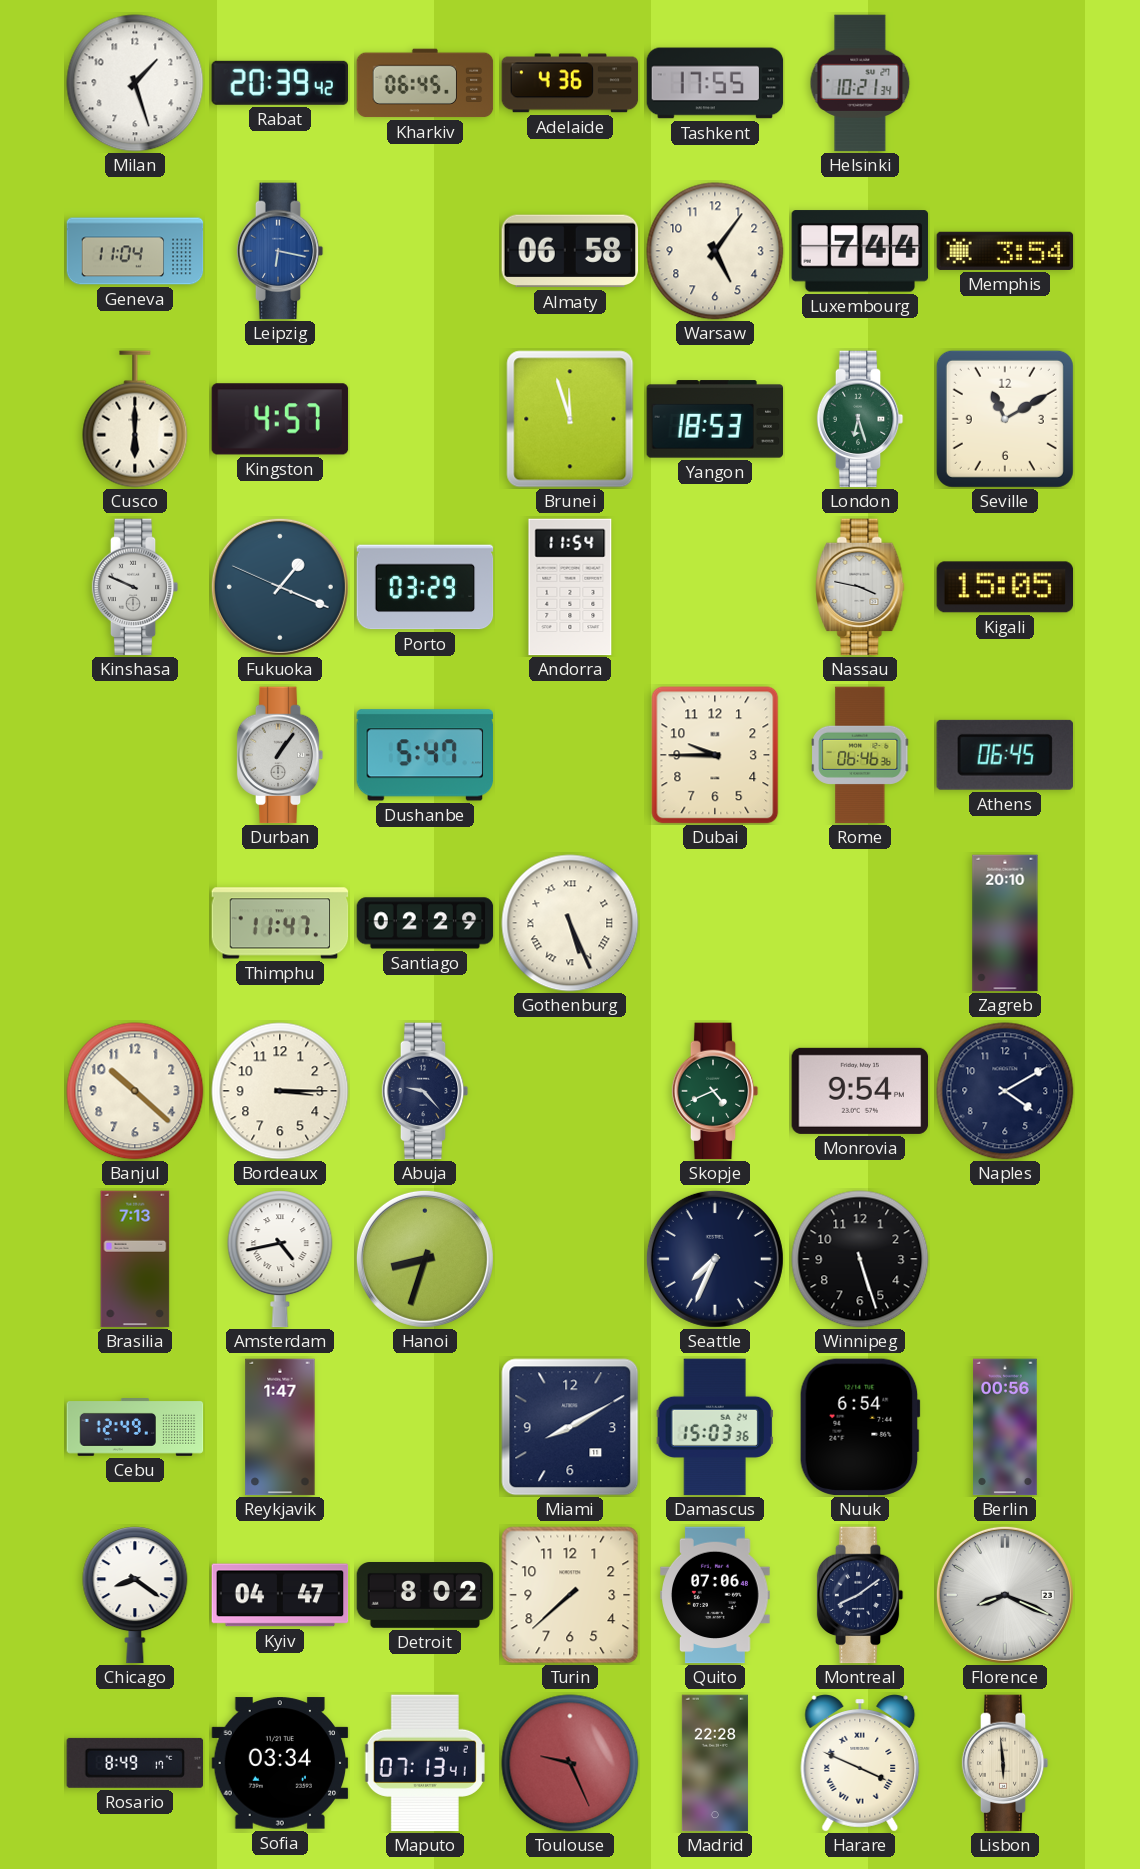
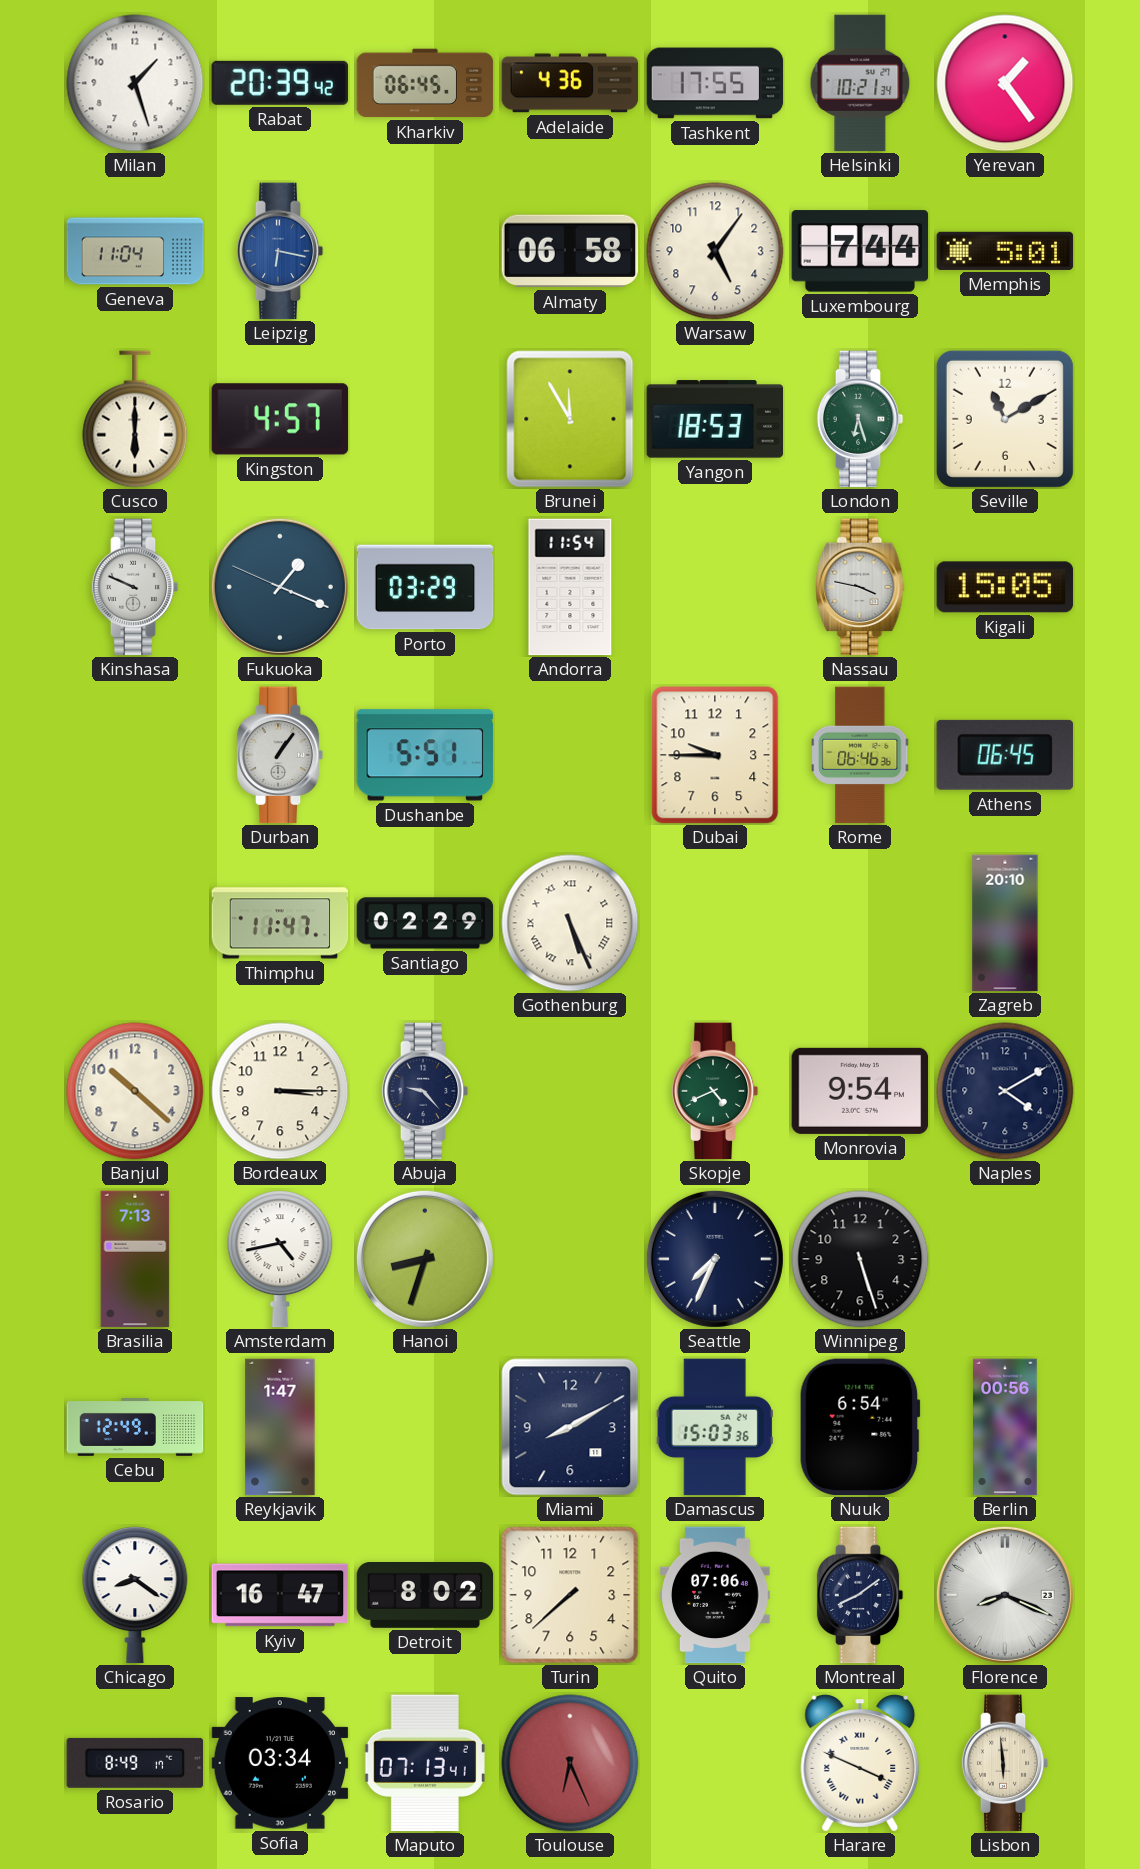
Yerevan: none -> 1:24 (1005, 83)
Memphis: 3:54 -> 5:01 (1005, 251)
Brunei: 11:57 -> 11:55 (570, 419)
Dushanbe: 5:47 -> 5:51 (425, 755)
Kyiv: 04:47 -> 16:47 (280, 1595)
Toulouse: 9:26 -> 6:26 (570, 1763)
Madrid: 22:28 -> none (715, 1763)
